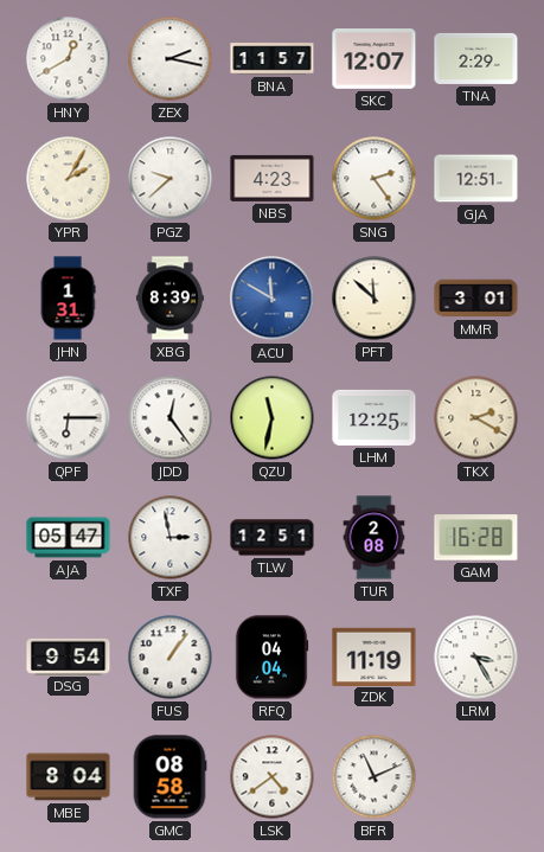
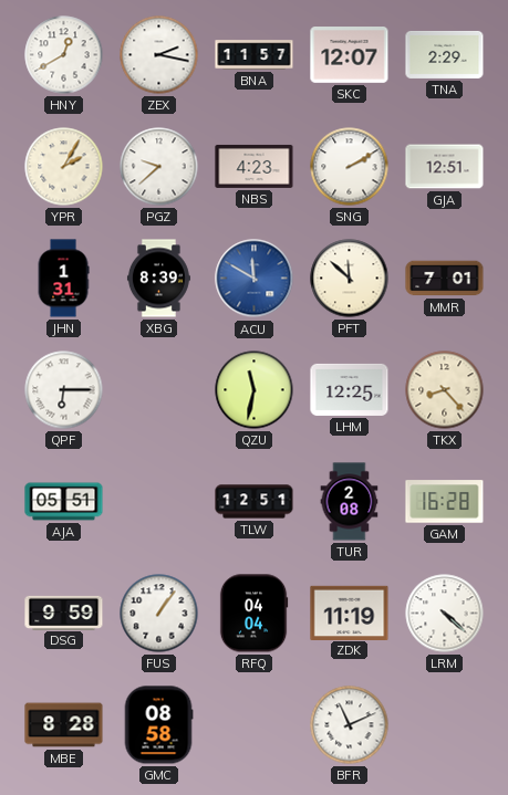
SNG: 2:24 -> 2:10 (350, 167)
MMR: 3:01 -> 7:01 (445, 279)
JDD: 12:24 -> none (171, 418)
TKX: 2:20 -> 8:23 (445, 390)
AJA: 05:47 -> 05:51 (64, 502)
TXF: 2:58 -> none (171, 538)
DSG: 9:54 -> 9:59 (64, 613)
LRM: 3:25 -> 4:22 (445, 614)
MBE: 8:04 -> 8:28 (64, 725)
LSK: 4:39 -> none (273, 777)
